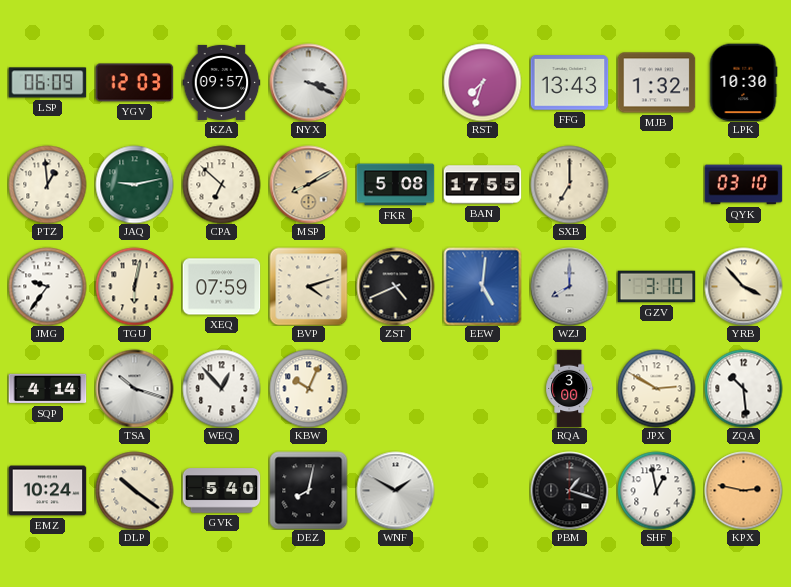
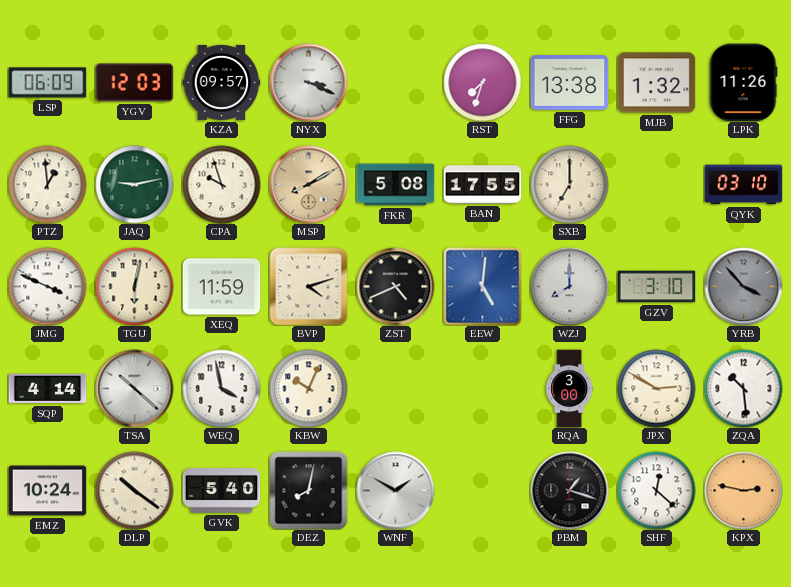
FFG: 13:43 -> 13:38 (569, 83)
LPK: 10:30 -> 11:26 (744, 82)
CPA: 6:52 -> 9:57 (221, 184)
JMG: 9:36 -> 3:49 (47, 286)
XEQ: 07:59 -> 11:59 (221, 287)
YRB dial: cream -> grey (743, 286)
TSA: 10:18 -> 10:22 (134, 388)
WEQ: 12:53 -> 3:58 (221, 388)
SHF: 12:58 -> 12:22 (656, 490)
